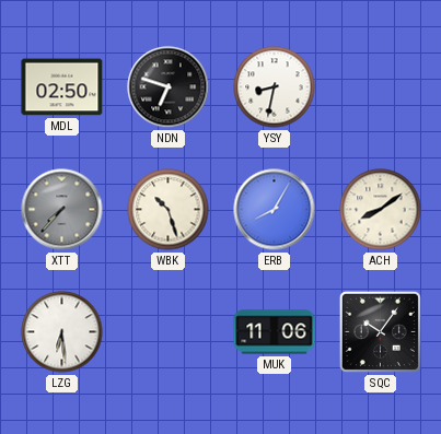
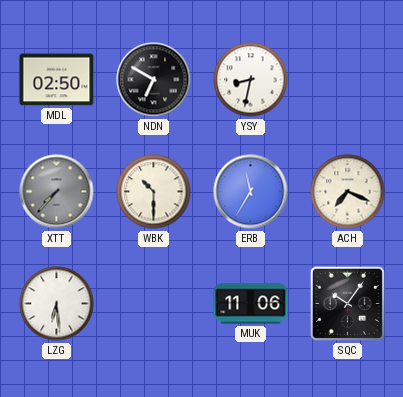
NDN: 6:48 -> 6:50 (154, 80)
WBK: 10:27 -> 10:30 (154, 192)
ERB: 8:05 -> 11:35 (251, 192)
ACH: 8:09 -> 7:19 (348, 192)
